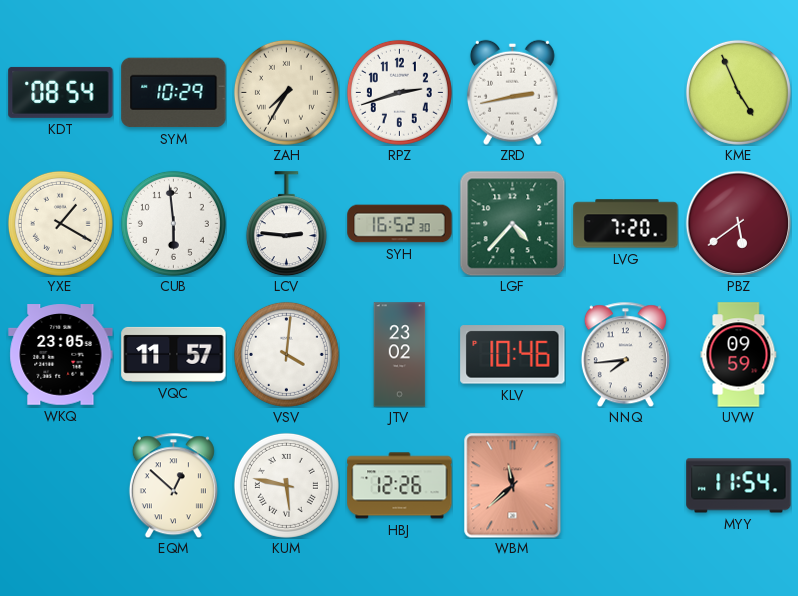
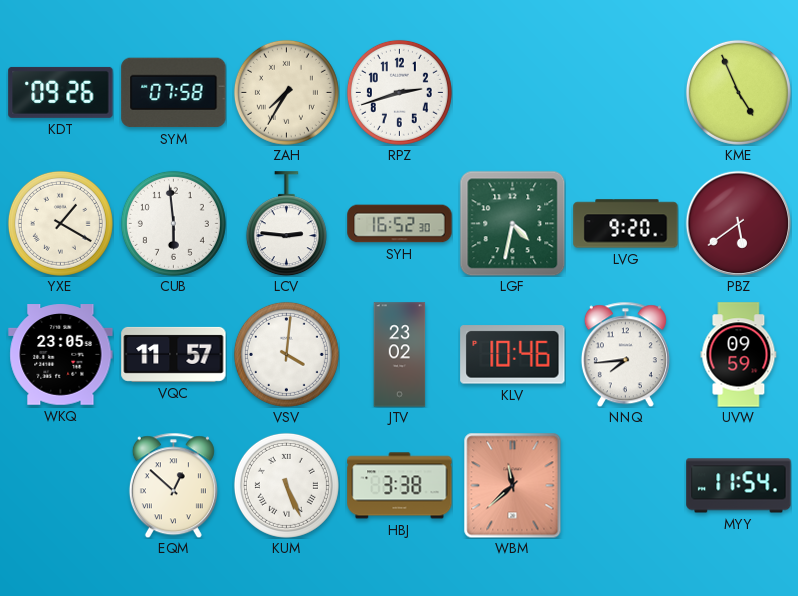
KDT: 08:54 -> 09:26 (61, 92)
SYM: 10:29 -> 07:58 (174, 93)
ZRD: 2:43 -> none (512, 92)
LGF: 4:37 -> 4:32 (512, 223)
LVG: 7:20 -> 9:20 (626, 224)
KUM: 5:47 -> 5:26 (286, 485)
HBJ: 12:26 -> 3:38 (400, 486)
